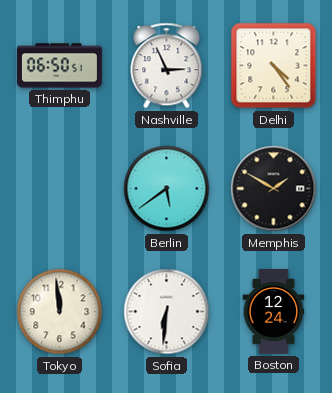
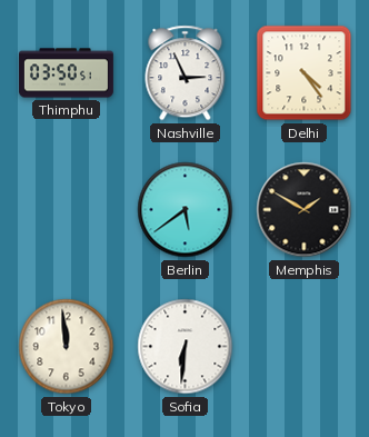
Thimphu: 06:50 -> 03:50 (67, 73)
Boston: 12:24 -> none (274, 312)
